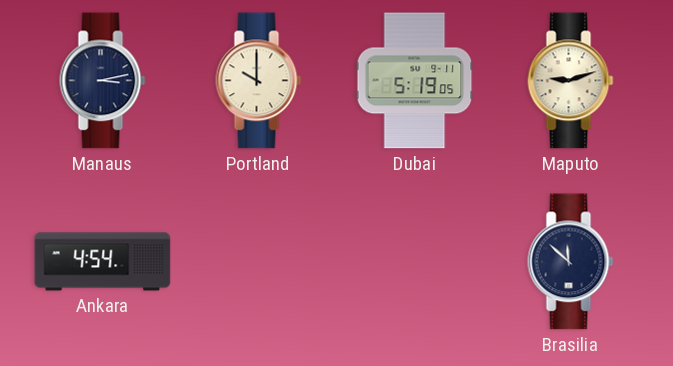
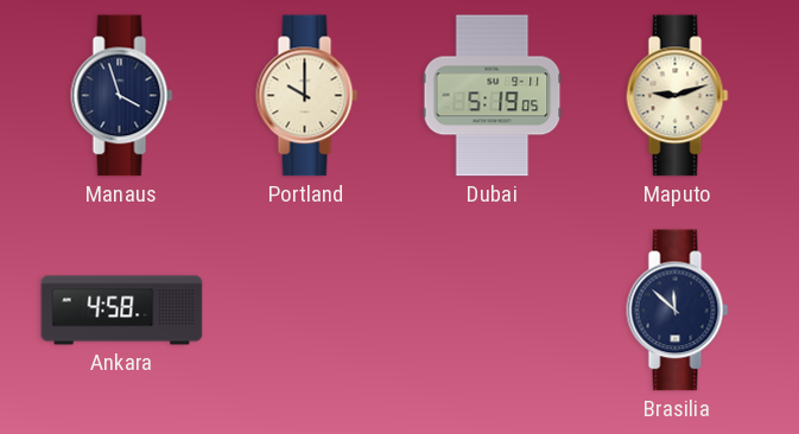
Manaus: 3:13 -> 3:57 (122, 96)
Ankara: 4:54 -> 4:58 (122, 311)
